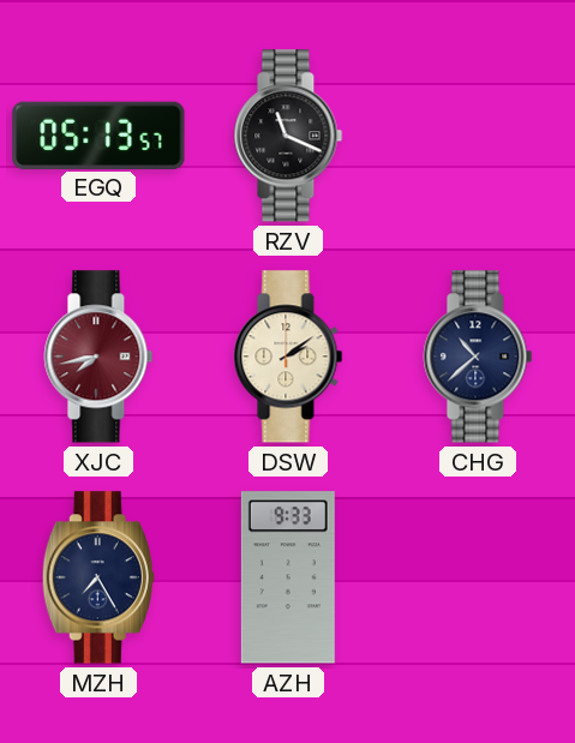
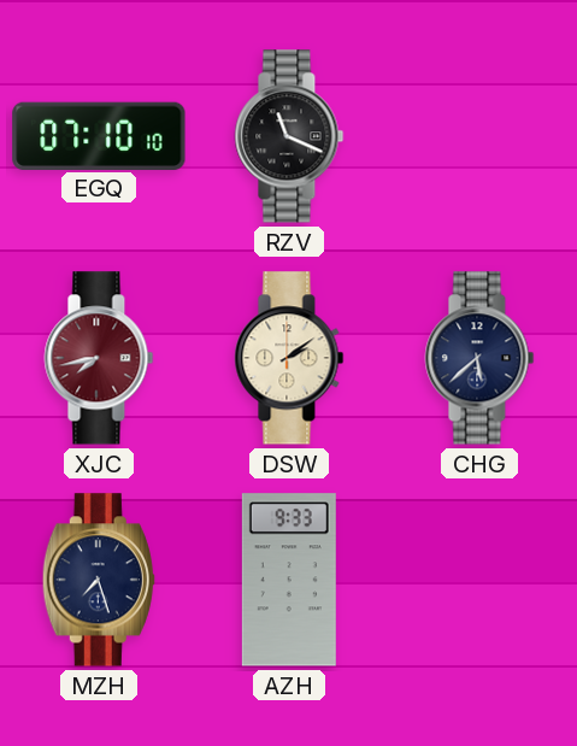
EGQ: 05:13 -> 07:10 (99, 135)
CHG: 10:38 -> 5:38 (479, 358)
MZH: 7:25 -> 7:27 (99, 580)
